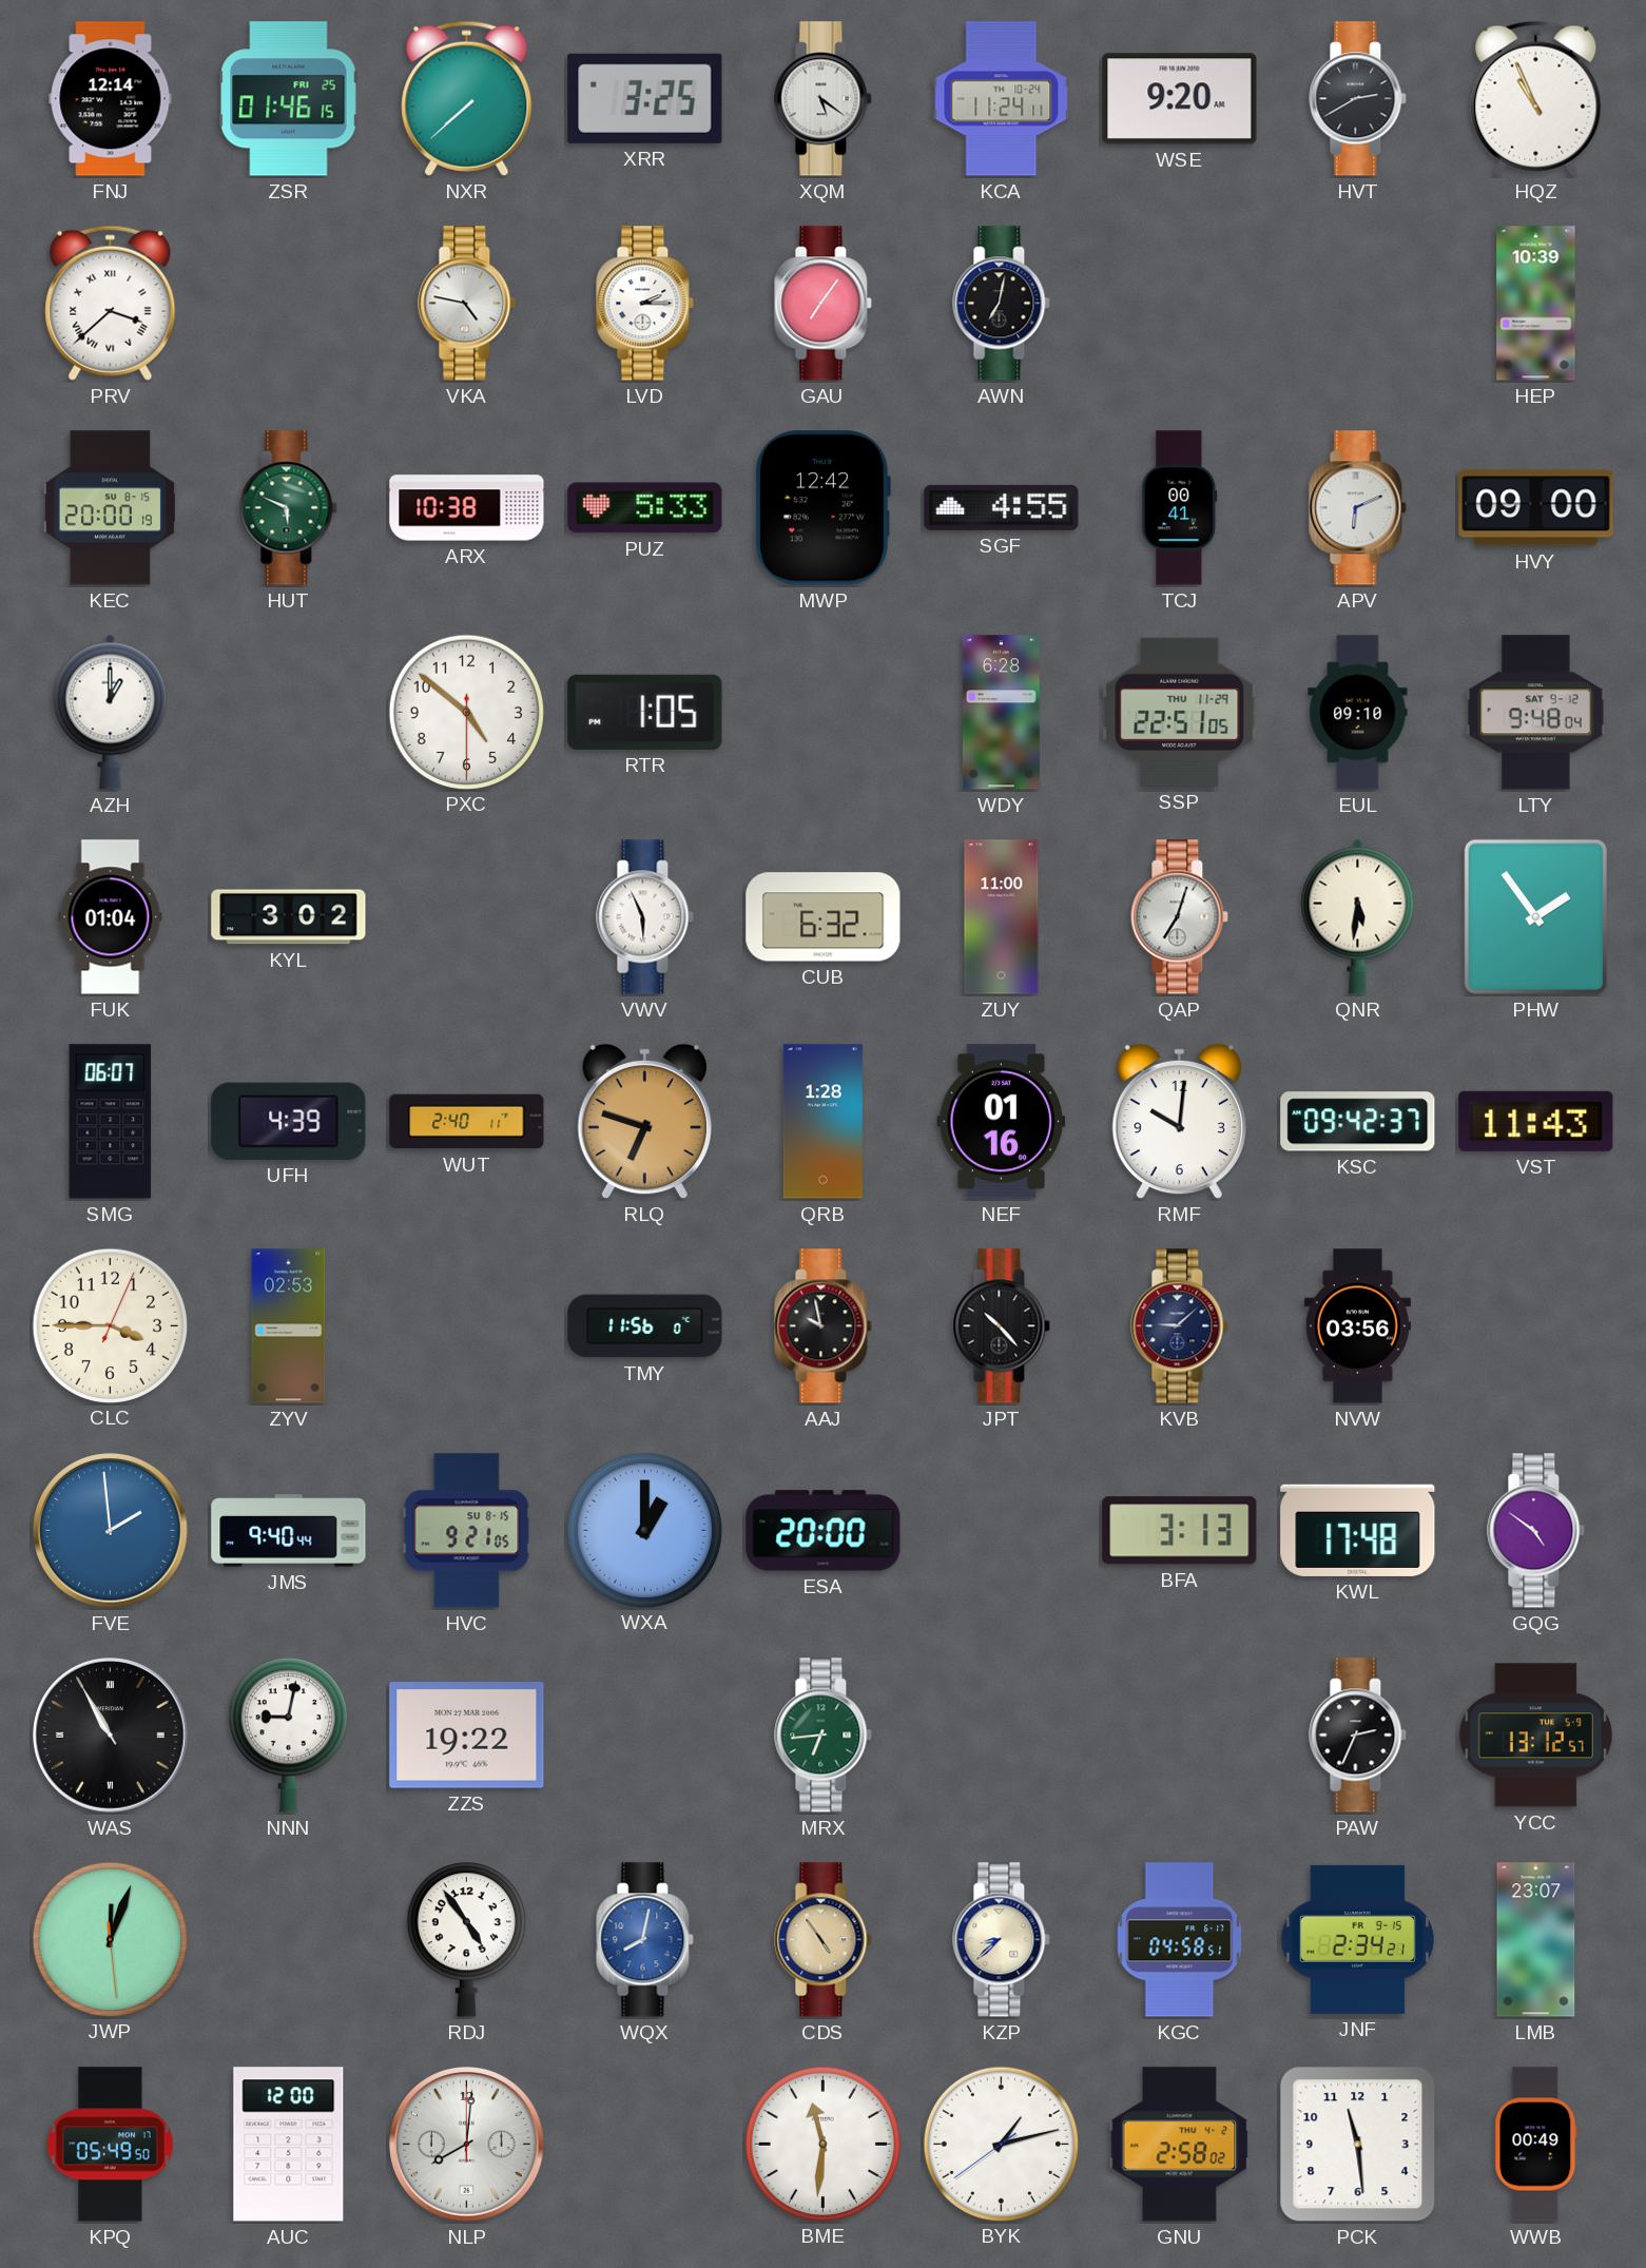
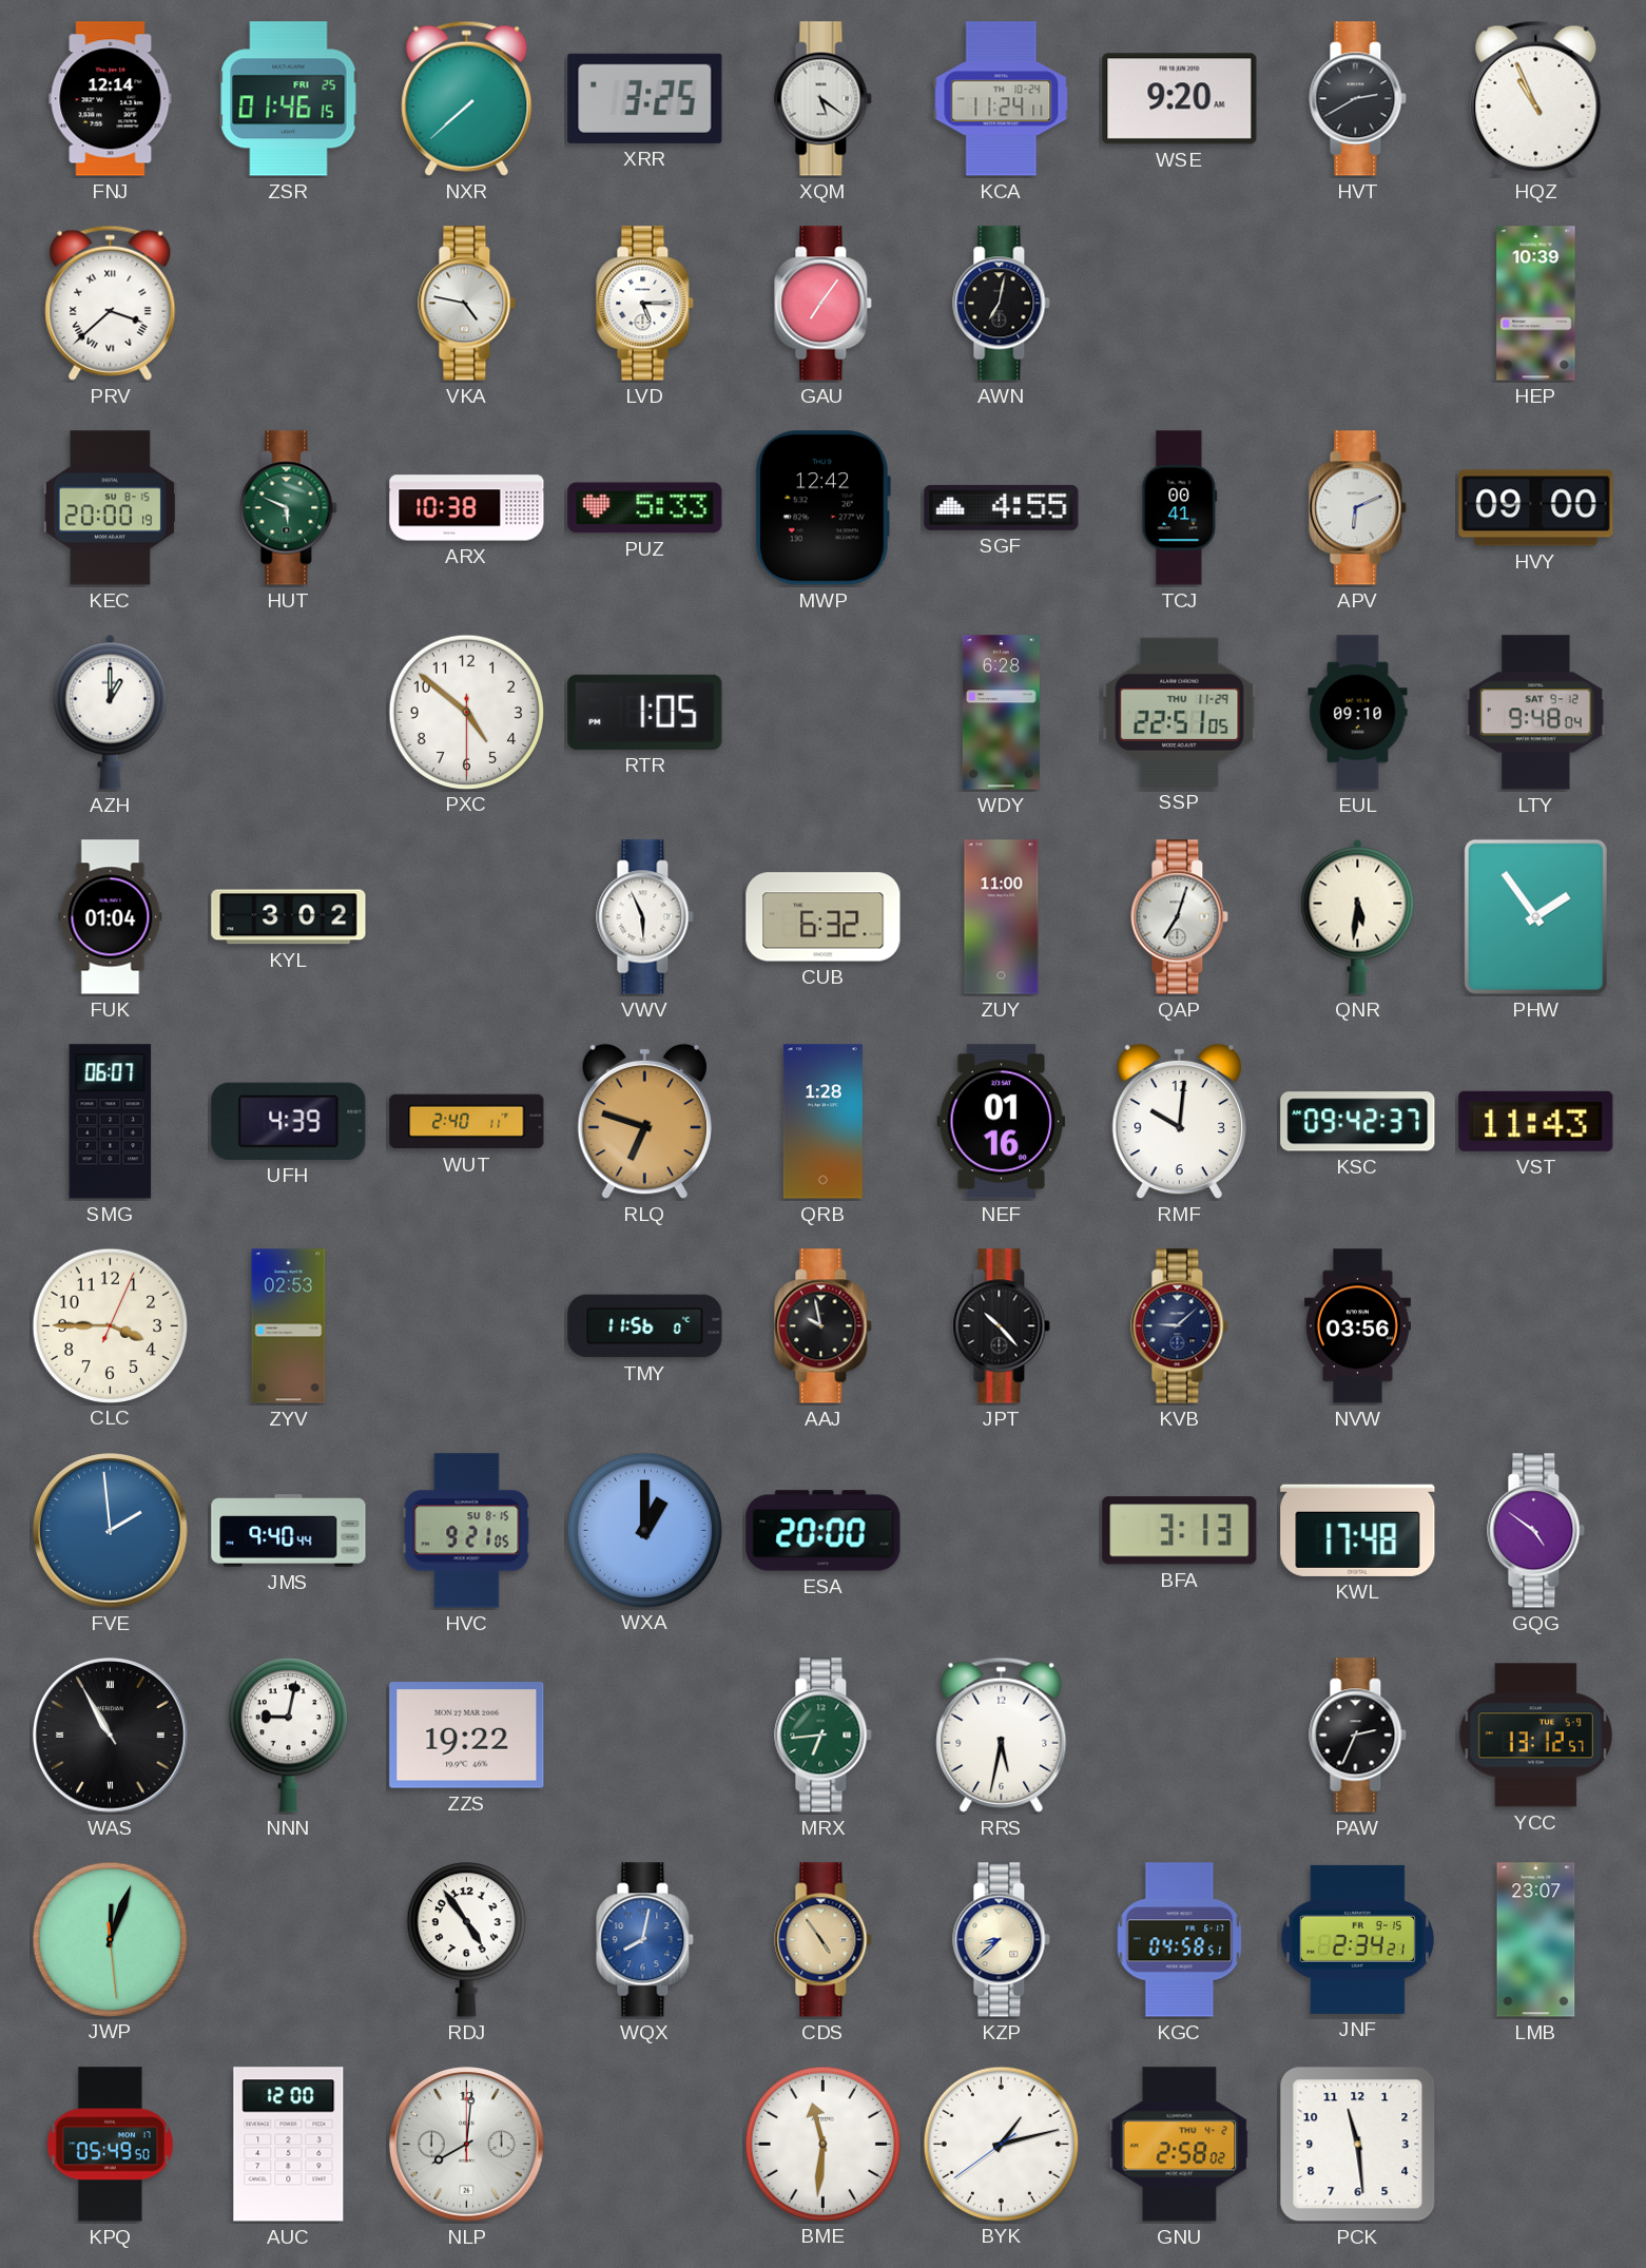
LVD: 2:15 -> 5:15 (645, 304)
RRS: none -> 5:32 (1002, 1734)
WWB: 00:49 -> none (1536, 2145)
